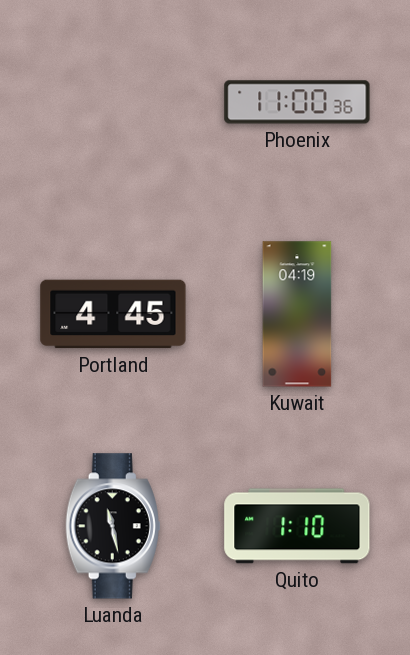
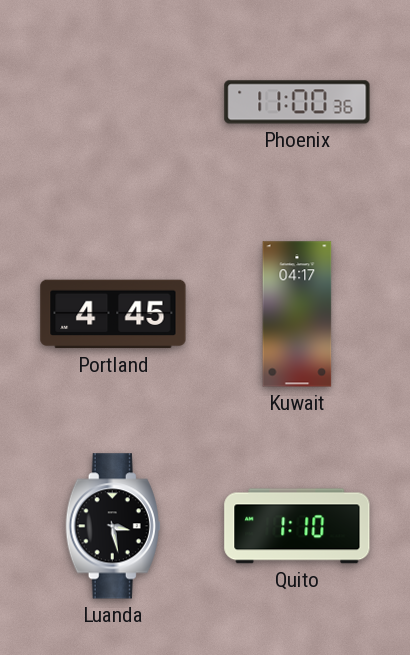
Kuwait: 04:19 -> 04:17 (297, 314)
Luanda: 11:28 -> 3:28 (113, 526)
